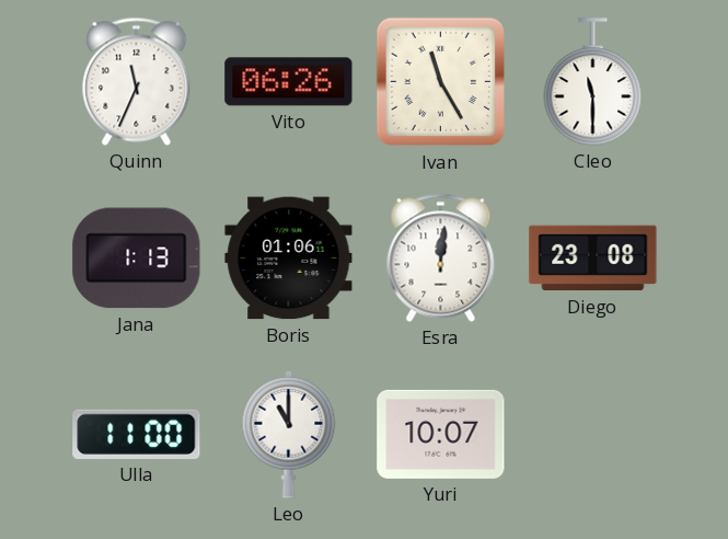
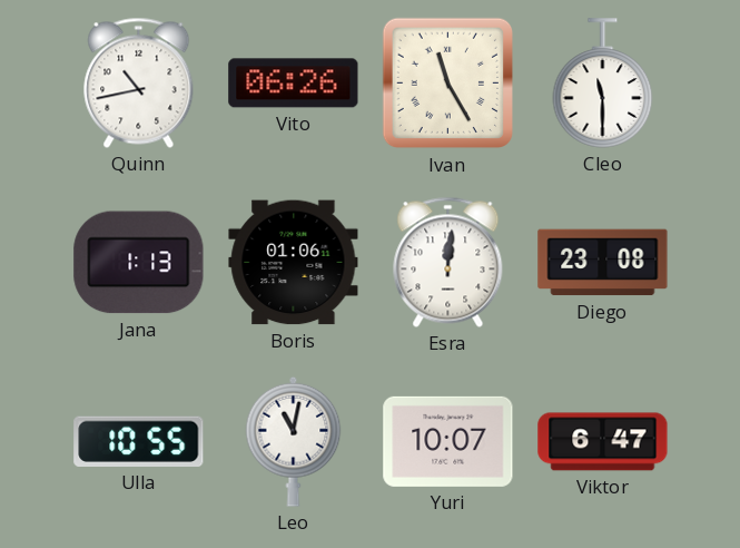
Quinn: 11:34 -> 10:43 (139, 82)
Ulla: 11:00 -> 10:55 (139, 441)
Leo: 11:00 -> 11:02 (294, 441)
Viktor: none -> 6:47 (603, 442)
